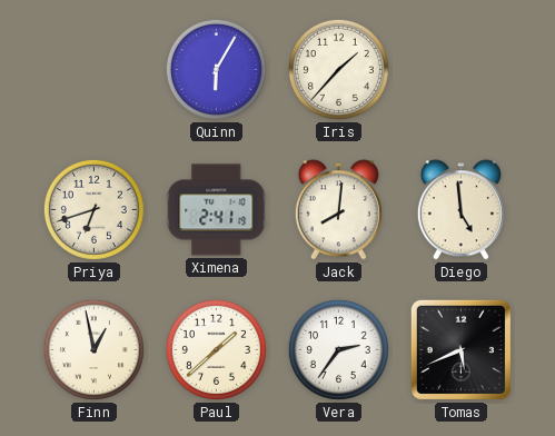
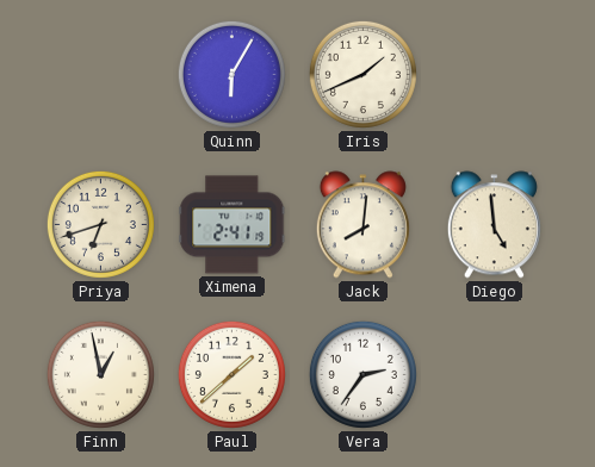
Iris: 1:37 -> 1:41 (362, 74)
Tomas: 5:41 -> none (460, 349)
